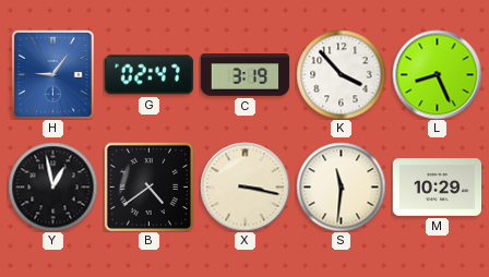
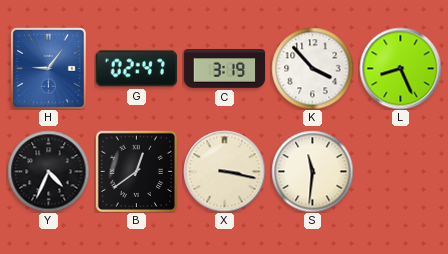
Y: 12:58 -> 4:34 (48, 171)
B: 4:39 -> 12:39 (136, 171)
M: 10:29 -> none (437, 188)
